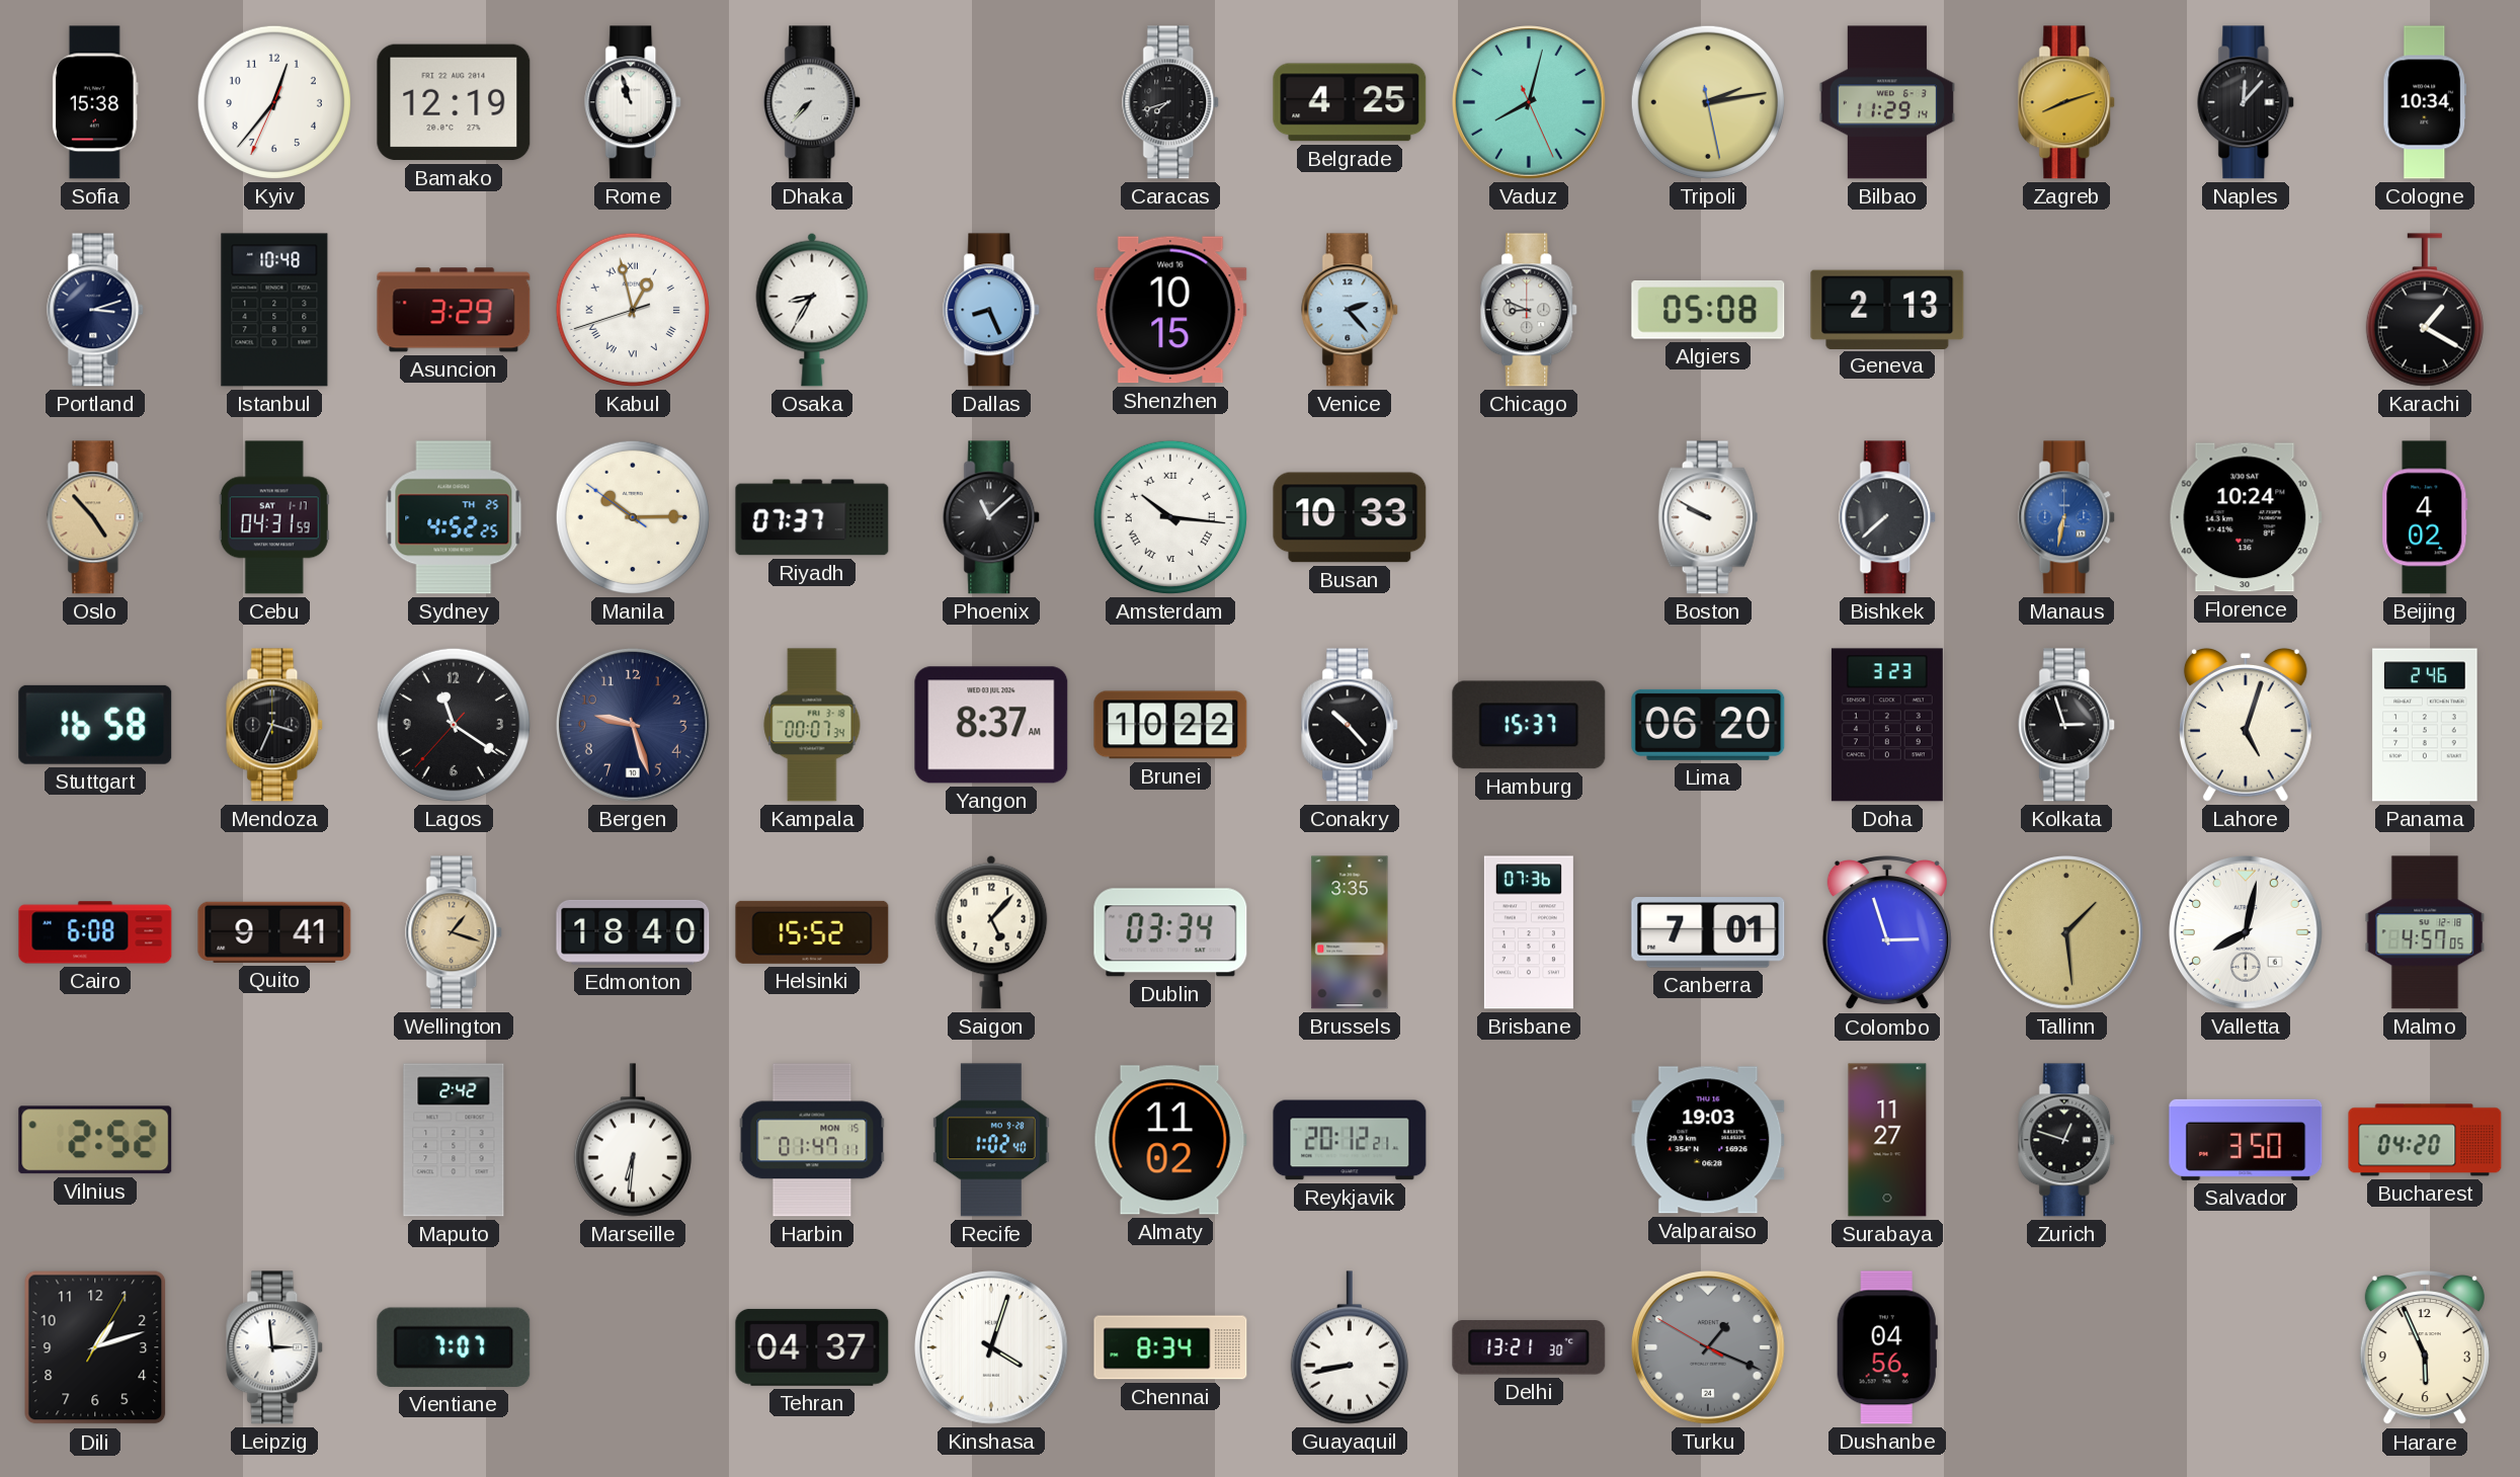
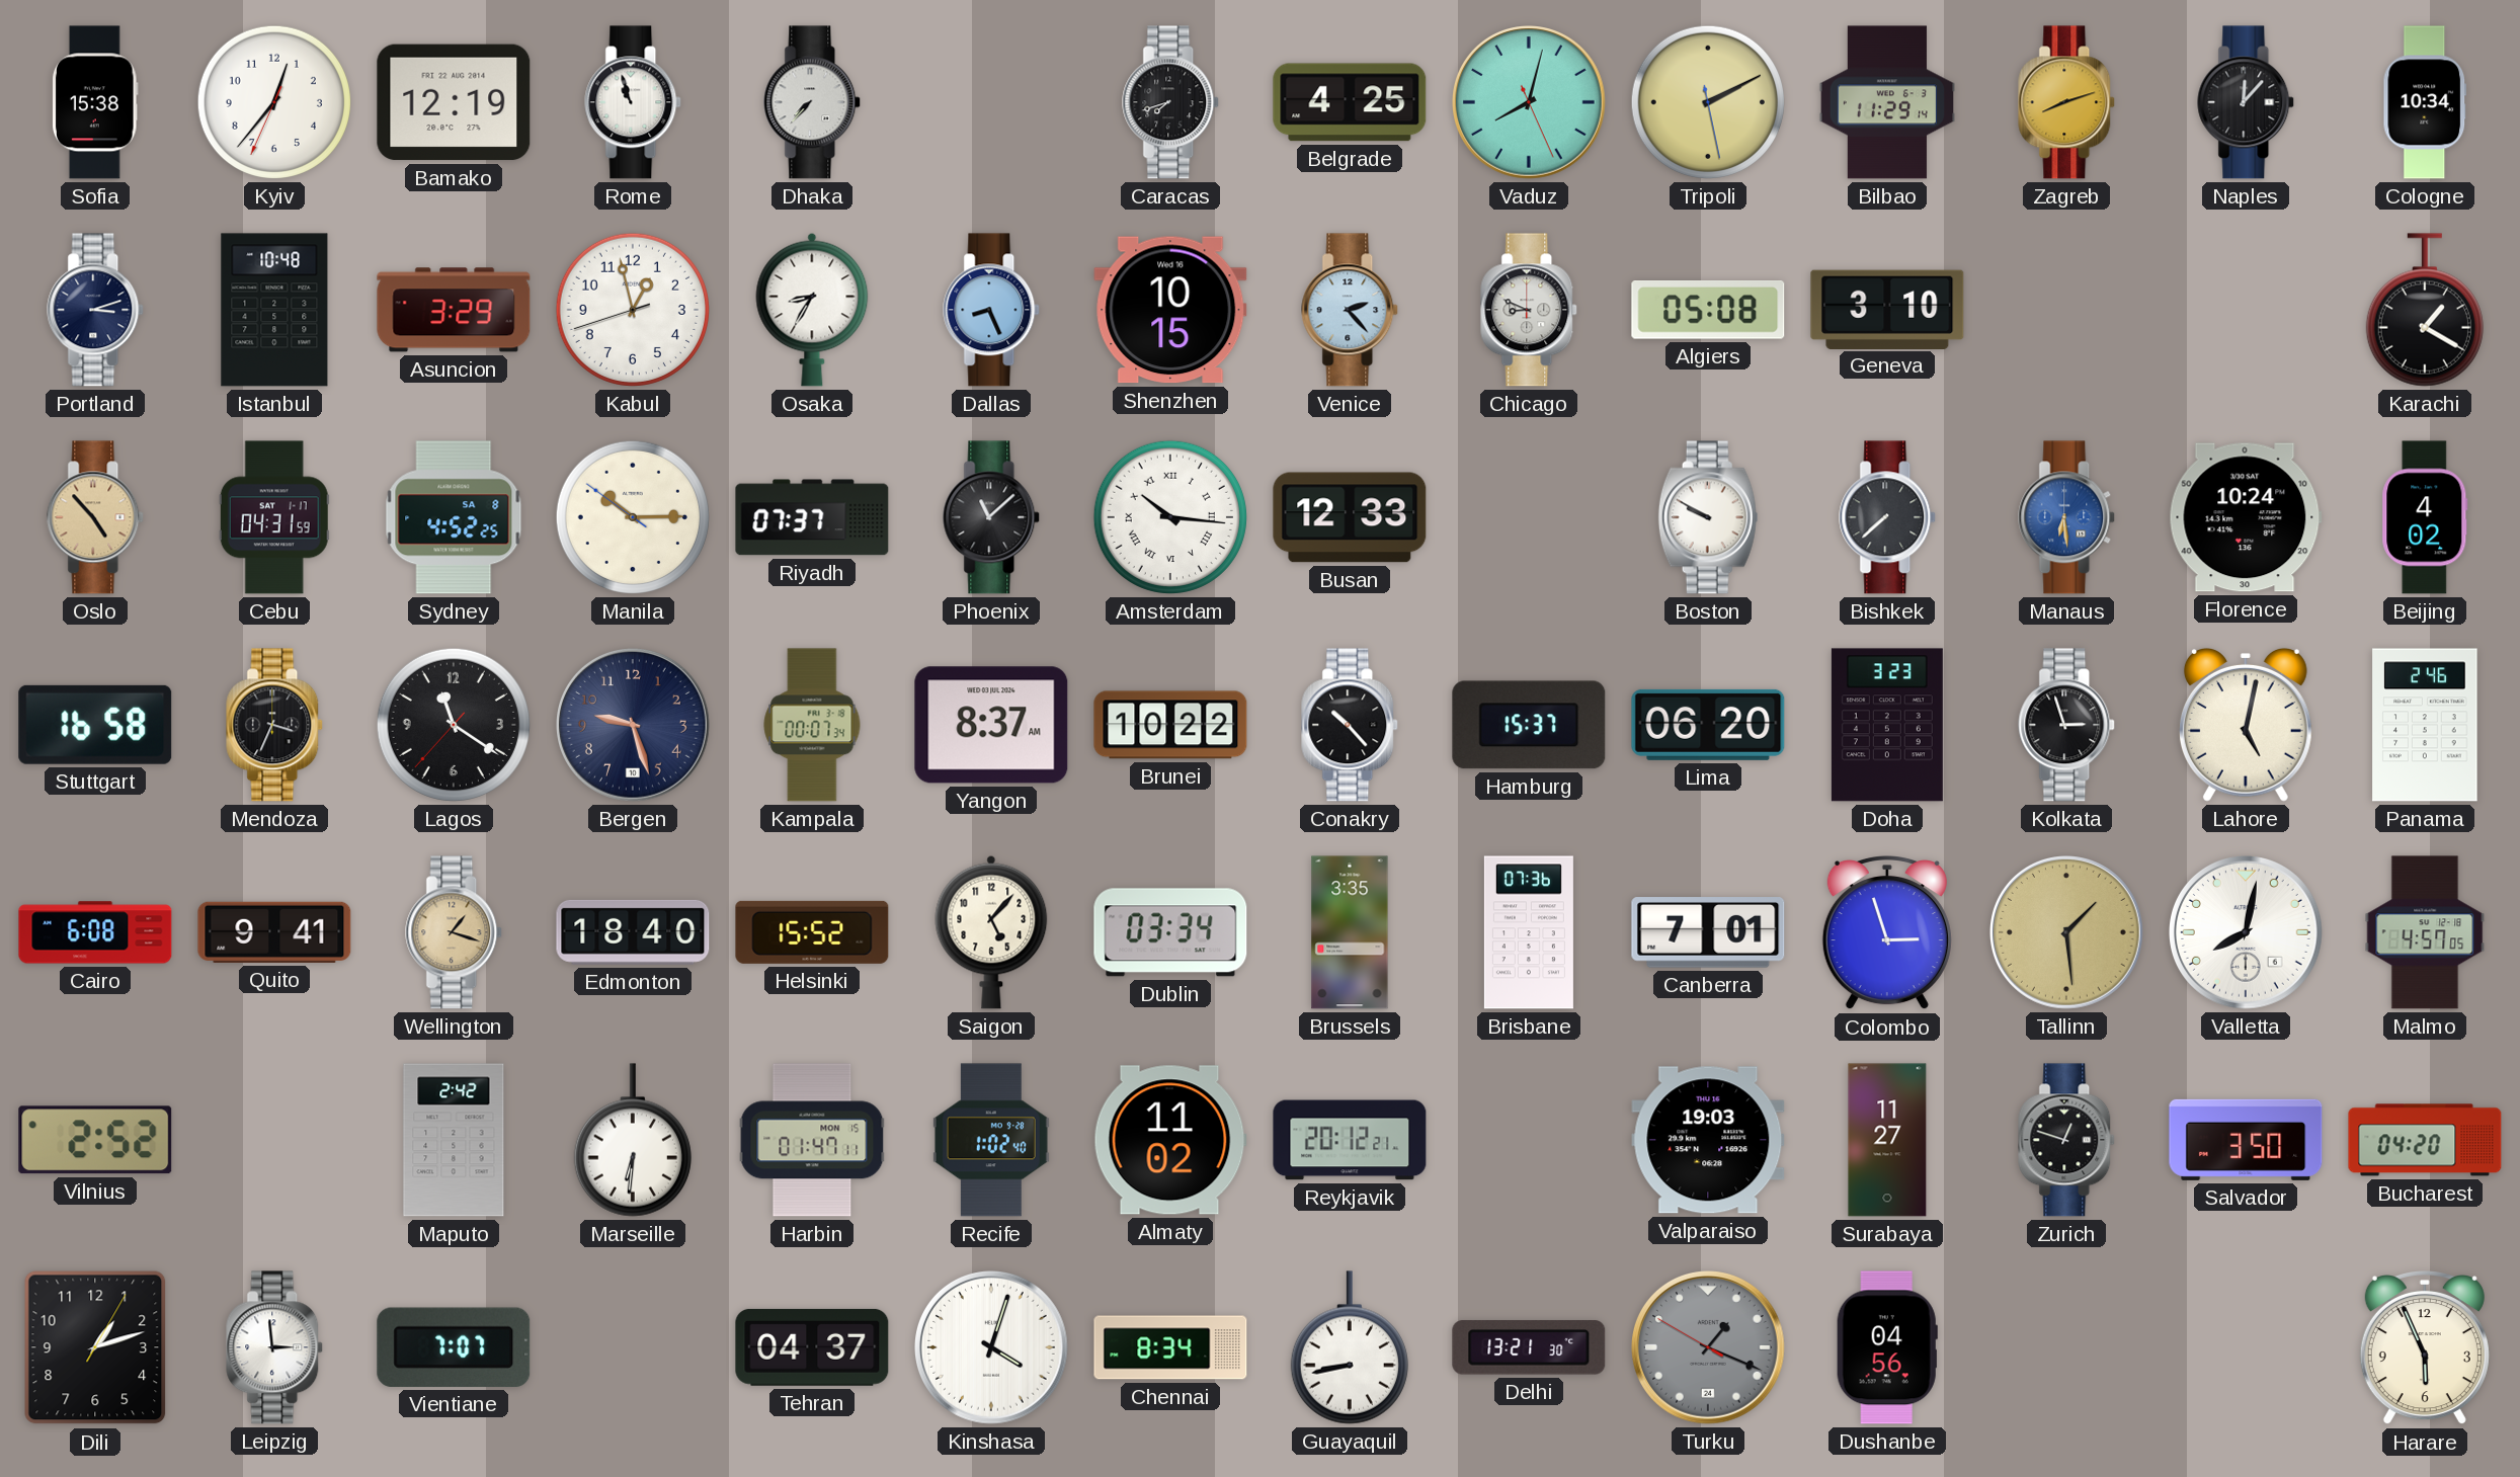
Tripoli: 2:13 -> 2:10 (1708, 102)
Kabul numerals: Roman -> Arabic (633, 310)
Geneva: 2:13 -> 3:10 (1887, 309)
Sydney date: TH 25 -> SA 8 (454, 517)
Busan: 10:33 -> 12:33 (1350, 517)
Manaus: 6:32 -> 6:29 (2067, 517)
Lahore: 5:03 -> 5:02 (2246, 725)
